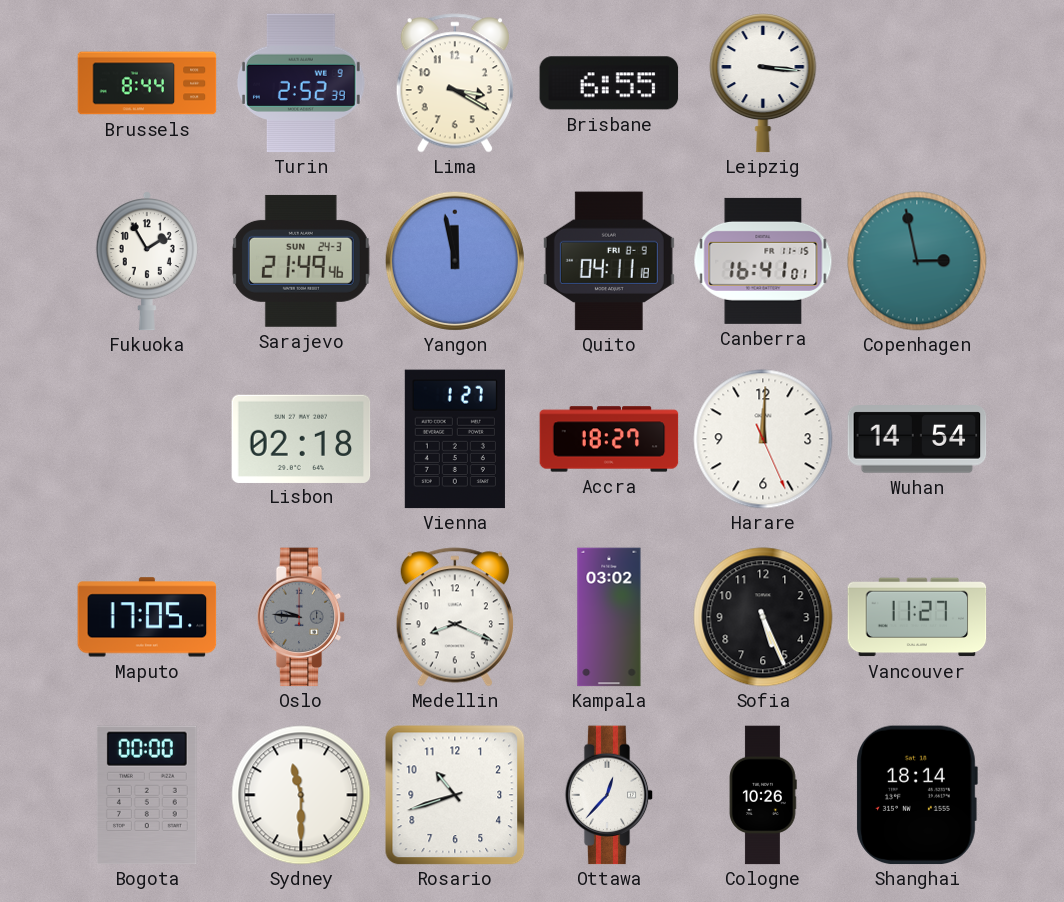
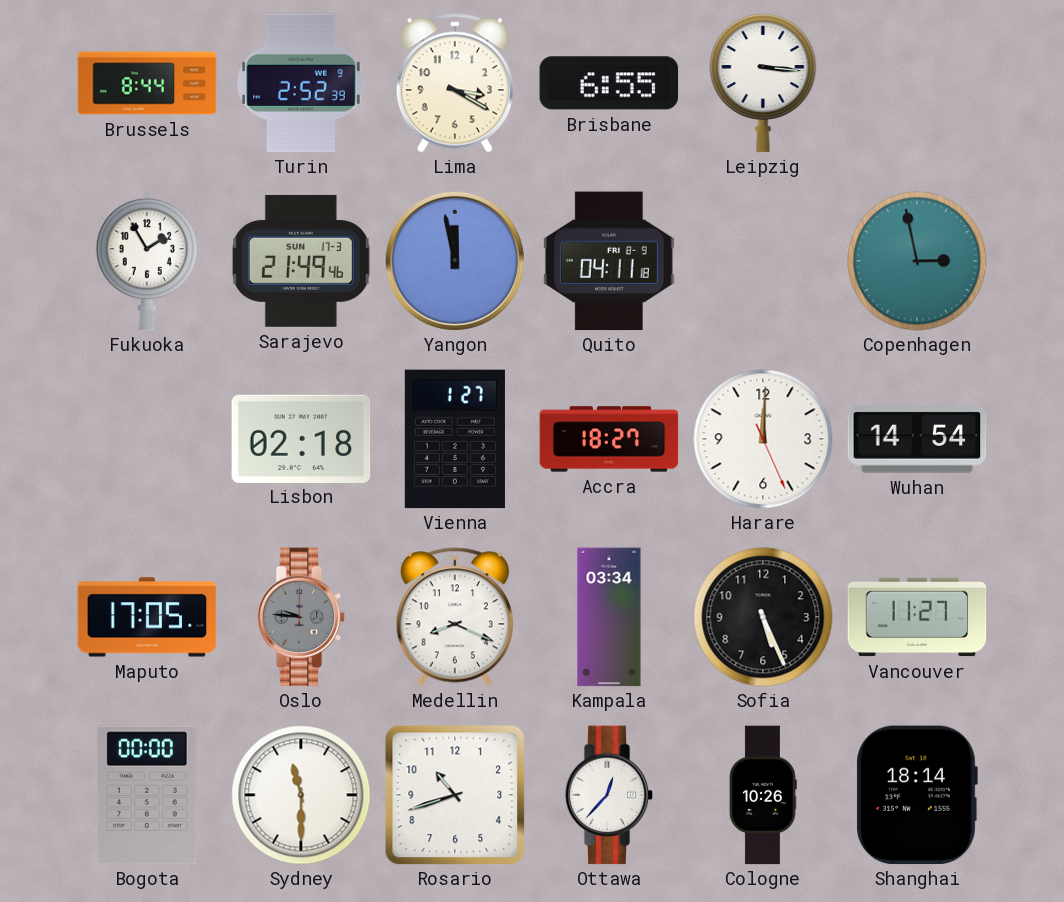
Sarajevo date: SUN 24-3 -> SUN 17-3 (301, 261)
Canberra: 16:41 -> none (763, 261)
Kampala: 03:02 -> 03:34 (609, 617)
